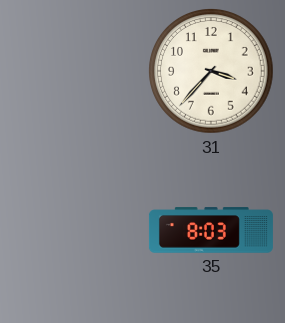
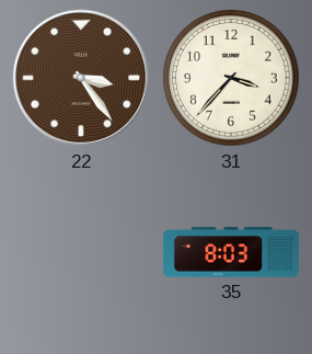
22: none -> 3:24 (81, 78)
